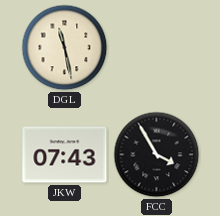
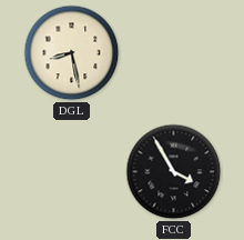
DGL: 11:28 -> 8:28 (72, 53)
JKW: 07:43 -> none (65, 155)
